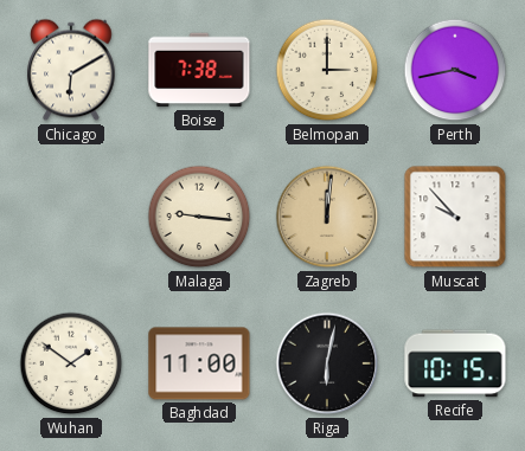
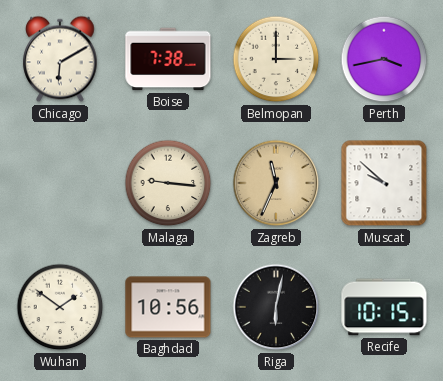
Zagreb: 12:01 -> 11:34 (276, 183)
Muscat: 9:53 -> 9:52 (384, 183)
Baghdad: 11:00 -> 10:56 (168, 307)
